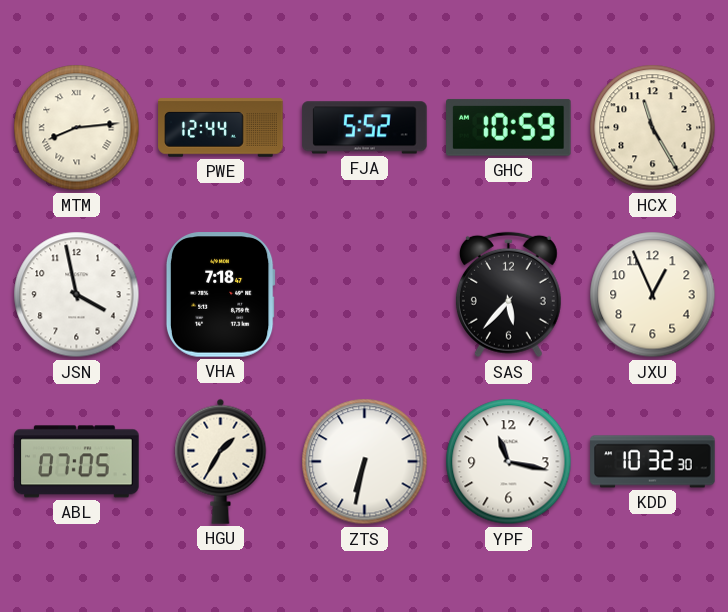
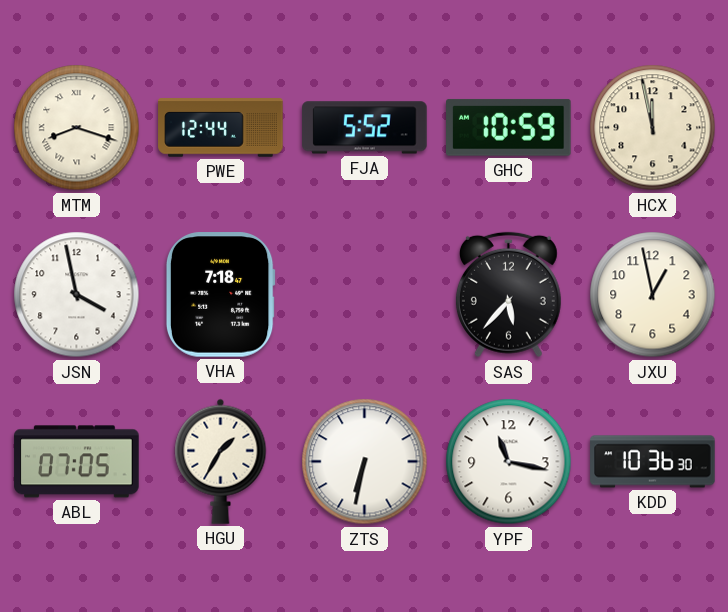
MTM: 8:14 -> 8:18 (77, 128)
HCX: 11:25 -> 11:58 (653, 128)
JXU: 12:56 -> 12:58 (653, 295)
KDD: 10:32 -> 10:36 (653, 462)
